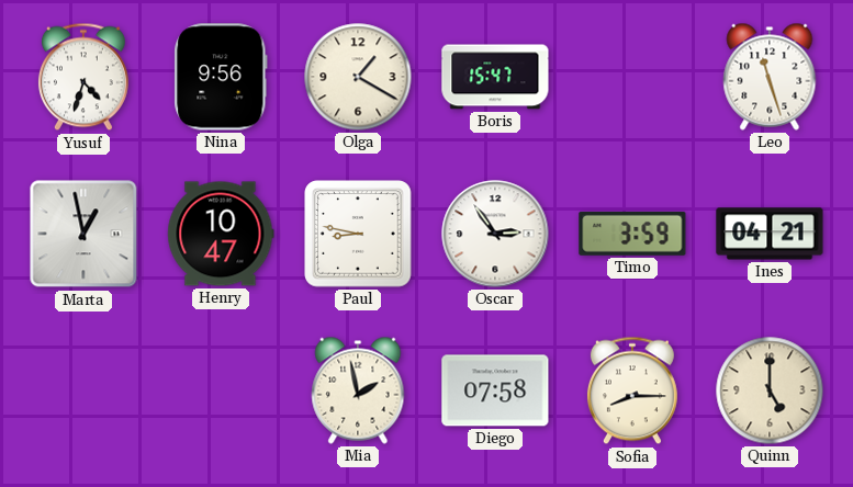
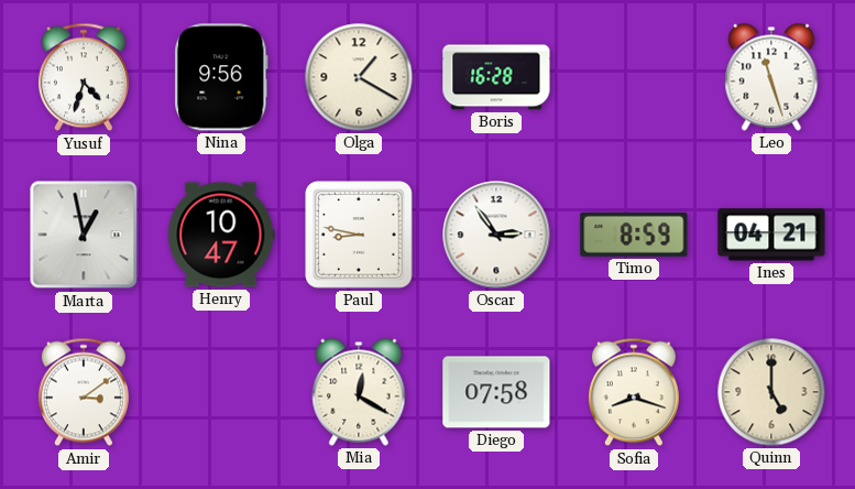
Boris: 15:47 -> 16:28 (496, 77)
Timo: 3:59 -> 8:59 (634, 235)
Amir: none -> 3:09 (84, 392)
Mia: 1:58 -> 12:20 (359, 392)
Sofia: 8:15 -> 8:18 (634, 392)
